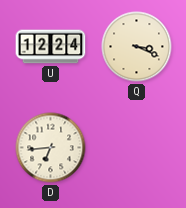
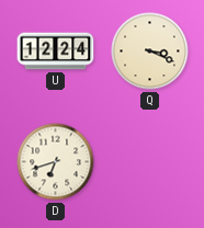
D: 6:44 -> 6:42 (56, 162)
